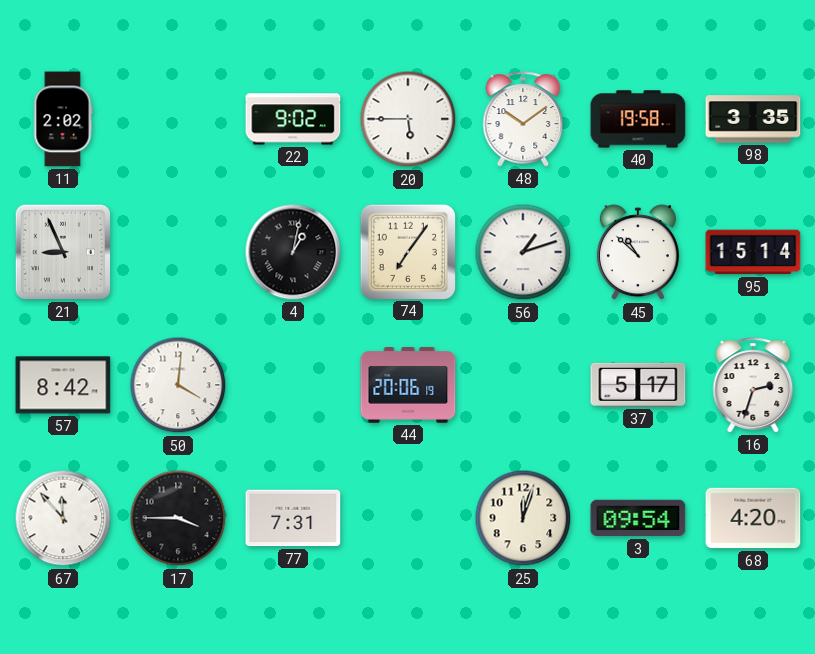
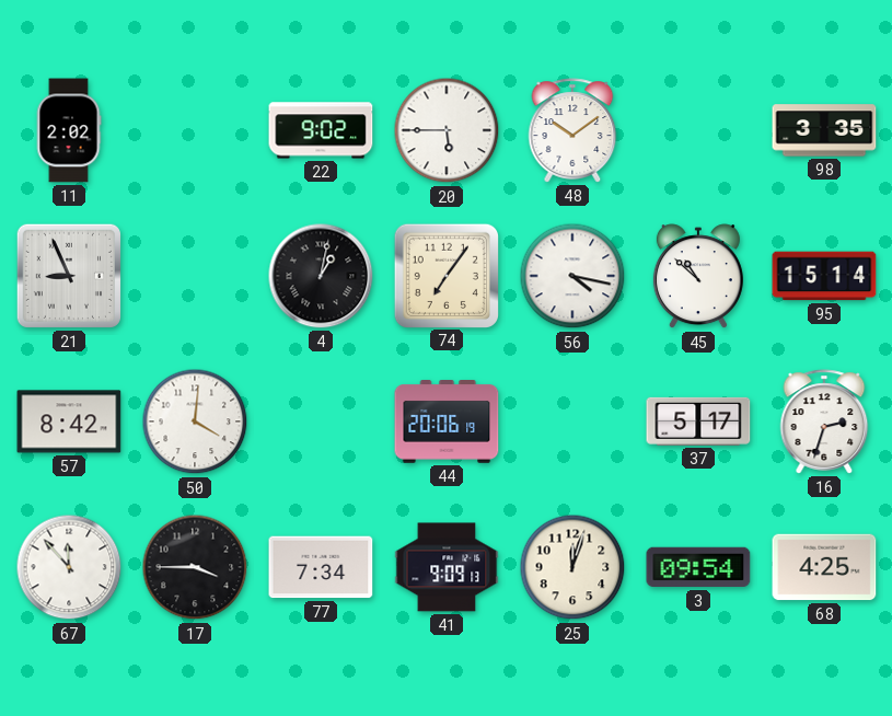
40: 19:58 -> none (638, 119)
56: 1:12 -> 4:17 (572, 276)
77: 7:31 -> 7:34 (321, 567)
41: none -> 9:09 (447, 567)
68: 4:20 -> 4:25 (824, 567)
